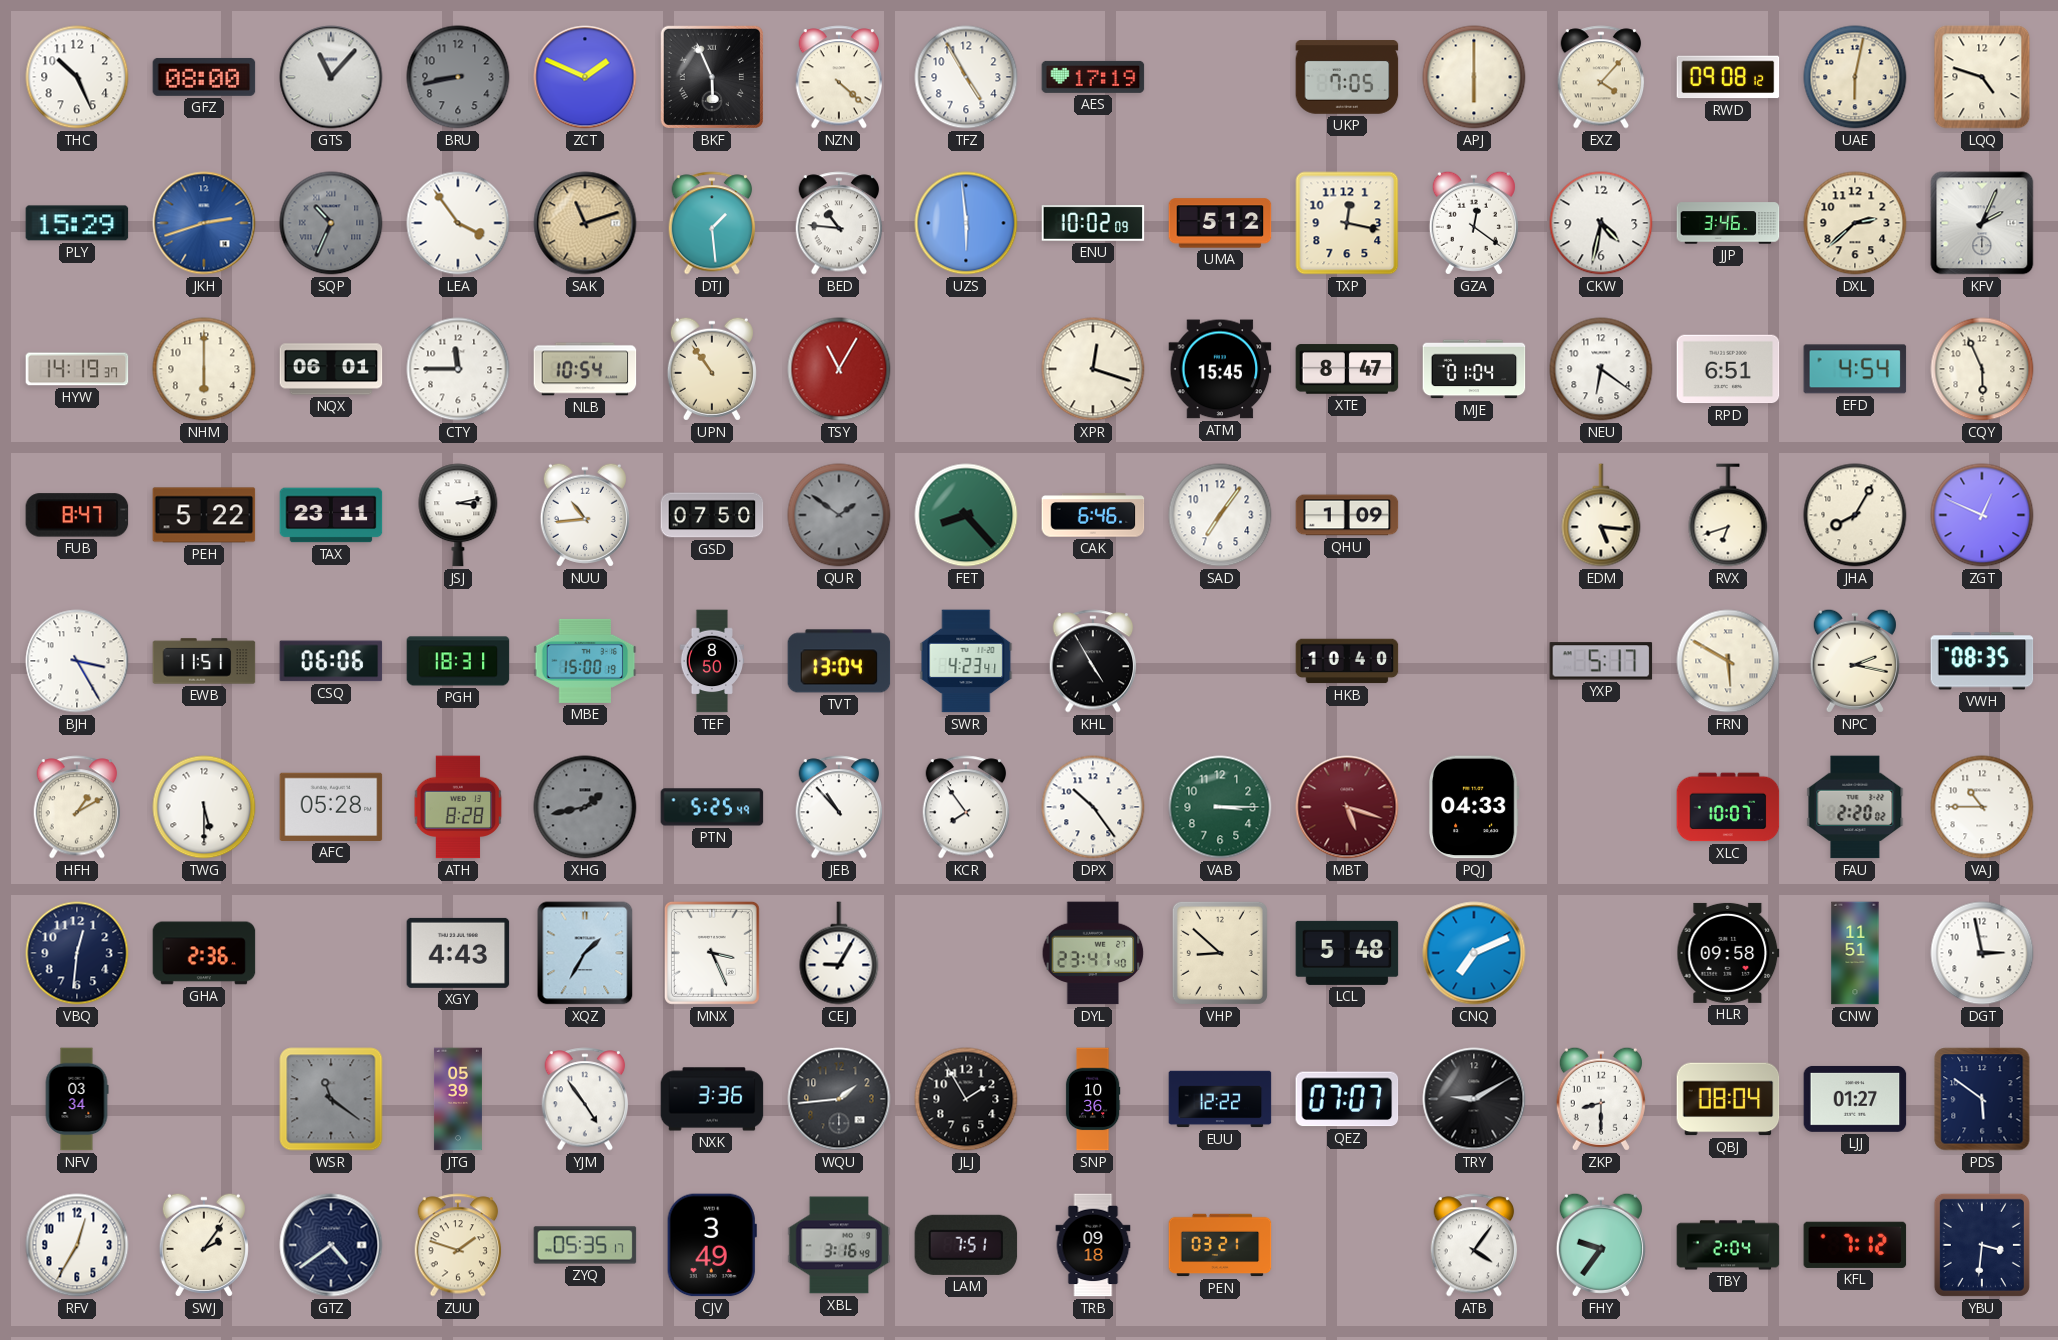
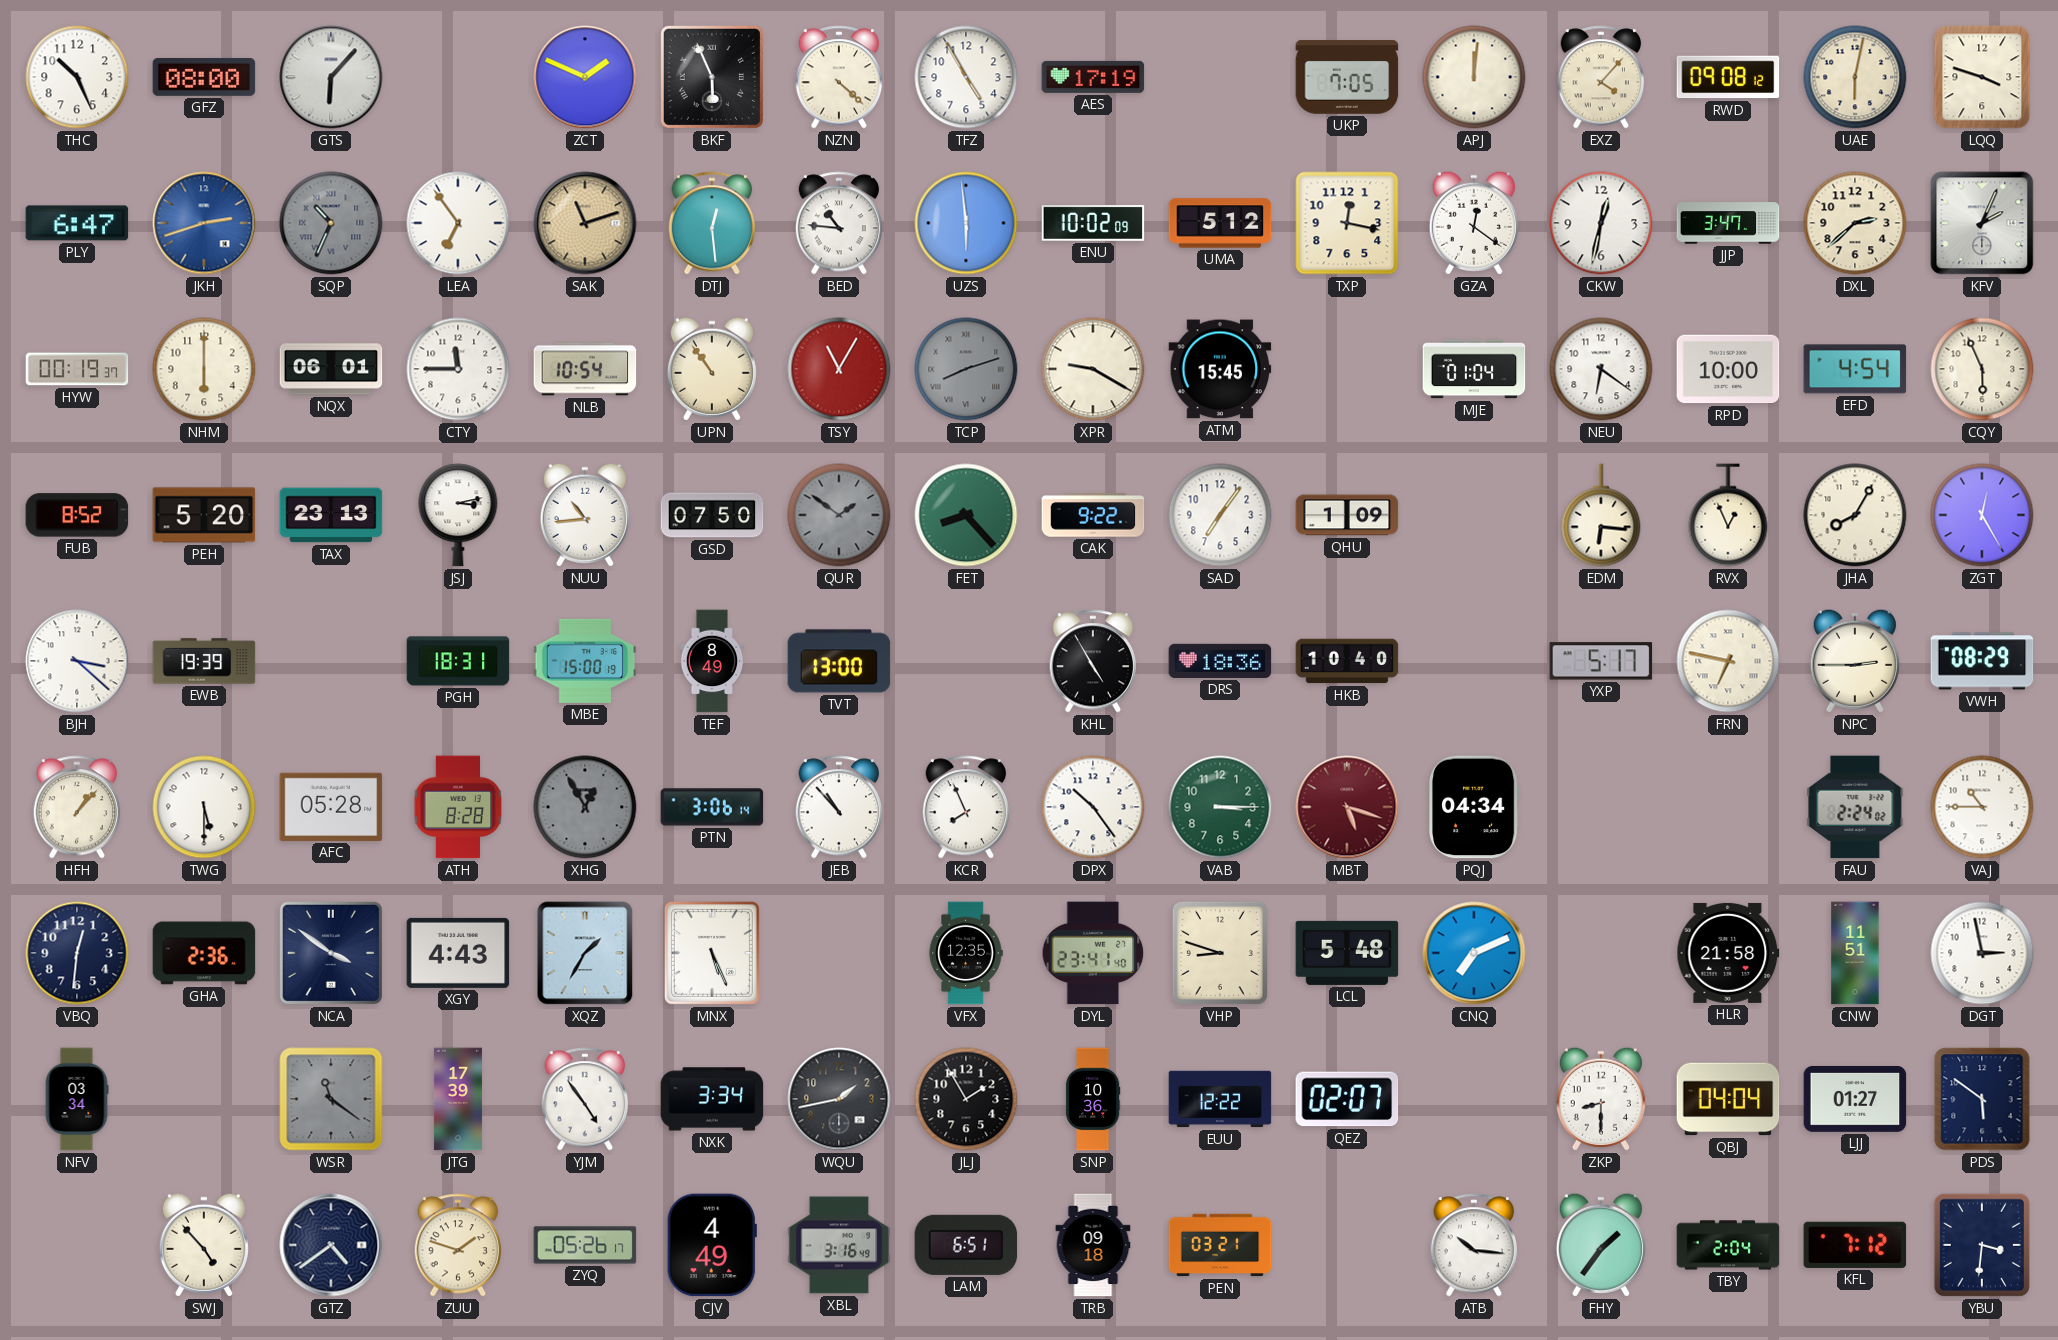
GTS: 11:07 -> 6:07 (331, 77)
BRU: 8:43 -> none (458, 77)
APJ: 6:00 -> 12:01 (1474, 77)
LQQ: 4:48 -> 3:48 (1982, 77)
PLY: 15:29 -> 6:47 (77, 223)
LEA: 3:54 -> 6:54 (458, 223)
DTJ: 1:29 -> 12:29 (712, 223)
CKW: 4:32 -> 12:32 (1601, 223)
JJP: 3:46 -> 3:47 (1728, 223)
HYW: 14:19 -> 00:19 (77, 369)
TCP: none -> 8:12 (966, 369)
XPR: 12:18 -> 9:20 (1093, 369)
XTE: 8:47 -> none (1347, 369)
RPD: 6:51 -> 10:00 (1728, 369)
FUB: 8:47 -> 8:52 (77, 515)
PEH: 5:22 -> 5:20 (204, 515)
TAX: 23:11 -> 23:13 (331, 515)
CAK: 6:46 -> 9:22 (1093, 515)
EDM: 5:16 -> 6:16 (1601, 515)
RVX: 6:42 -> 12:56 (1728, 515)
ZGT: 12:49 -> 12:25 (1982, 515)
BJH: 3:25 -> 3:22 (77, 661)
EWB: 11:51 -> 19:39 (204, 661)
CSQ: 06:06 -> none (331, 661)
TEF: 8:50 -> 8:49 (712, 661)
TVT: 13:04 -> 13:00 (839, 661)
SWR: 4:23 -> none (966, 661)
DRS: none -> 18:36 (1220, 661)
FRN: 5:50 -> 6:47 (1728, 661)
NPC: 2:17 -> 2:45 (1855, 661)
VWH: 08:35 -> 08:29 (1982, 661)
HFH: 1:10 -> 1:07 (77, 807)
XHG: 1:43 -> 12:55 (585, 807)
PTN: 5:25 -> 3:06 (712, 807)
KCR: 7:54 -> 7:56 (966, 807)
PQJ: 04:33 -> 04:34 (1475, 807)
XLC: 10:07 -> none (1728, 807)
FAU: 2:20 -> 2:24 (1855, 807)
NCA: none -> 3:51 (331, 953)
MNX: 3:26 -> 5:26 (712, 953)
CEJ: 9:05 -> none (839, 953)
VFX: none -> 12:35 (966, 953)
VHP: 8:52 -> 8:48 (1220, 953)
HLR: 09:58 -> 21:58 (1728, 953)
JTG: 05:39 -> 17:39 (458, 1099)
NXK: 3:36 -> 3:34 (712, 1099)
WQU: 1:44 -> 1:43 (839, 1099)
QEZ: 07:07 -> 02:07 (1347, 1099)
TRY: 9:10 -> none (1474, 1099)
QBJ: 08:04 -> 04:04 (1728, 1099)
RFV: 12:35 -> none (77, 1245)
SWJ: 2:06 -> 4:53 (204, 1245)
ZYQ: 05:35 -> 05:26 (585, 1245)
CJV: 3:49 -> 4:49 (712, 1245)
LAM: 7:51 -> 6:51 (966, 1245)
ATB: 4:06 -> 10:16 (1474, 1245)
FHY: 9:36 -> 1:36 (1601, 1245)
